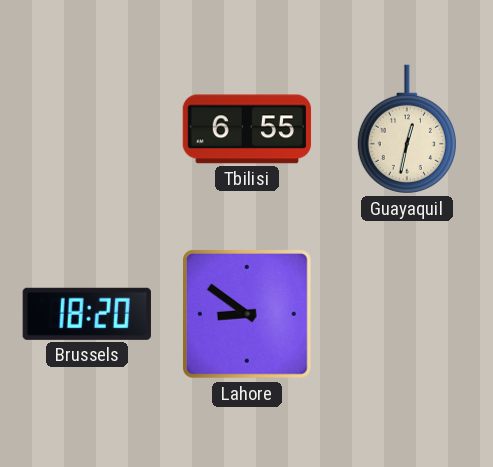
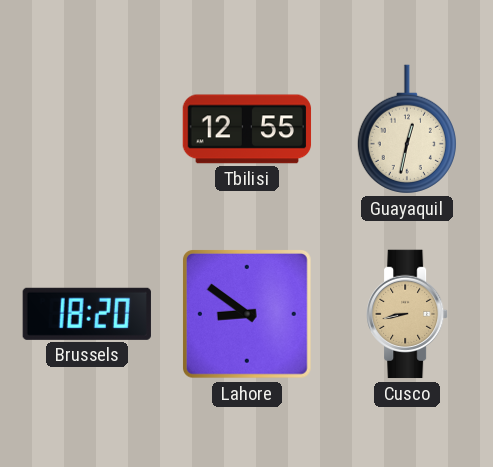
Tbilisi: 6:55 -> 12:55 (247, 129)
Cusco: none -> 8:43 (407, 314)
